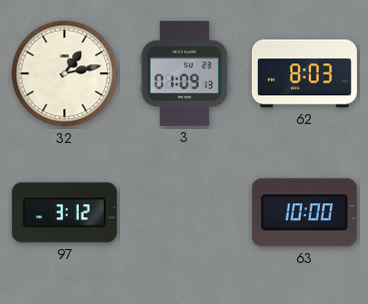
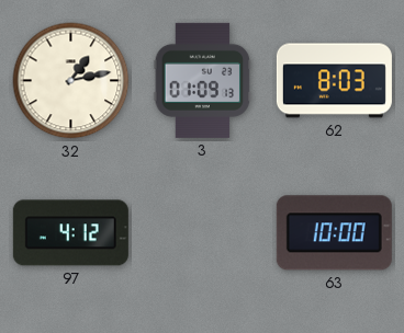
97: 3:12 -> 4:12 (70, 233)
